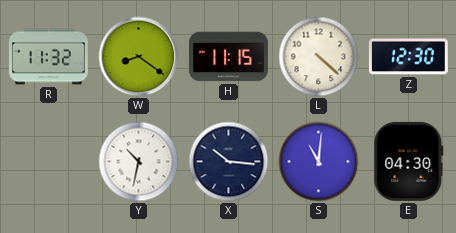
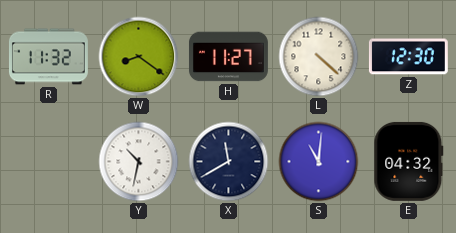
H: 11:15 -> 11:27 (228, 57)
X: 10:16 -> 11:40 (229, 162)
E: 04:30 -> 04:32 (409, 161)
